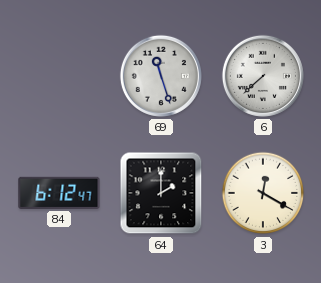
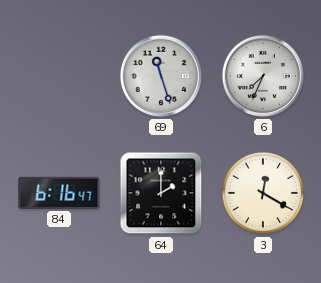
6: 7:38 -> 7:34 (263, 76)
84: 6:12 -> 6:16 (59, 193)
